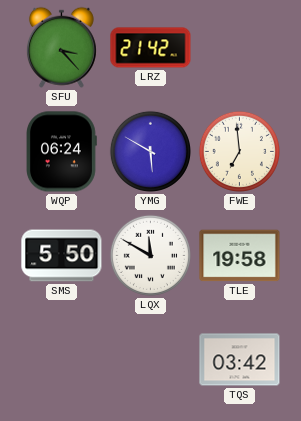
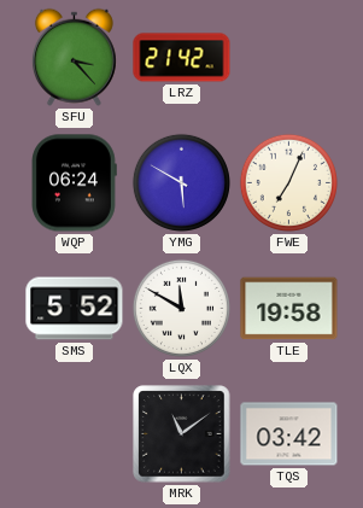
FWE: 6:59 -> 7:04 (288, 182)
SMS: 5:50 -> 5:52 (75, 309)
MRK: none -> 11:09 (182, 434)
